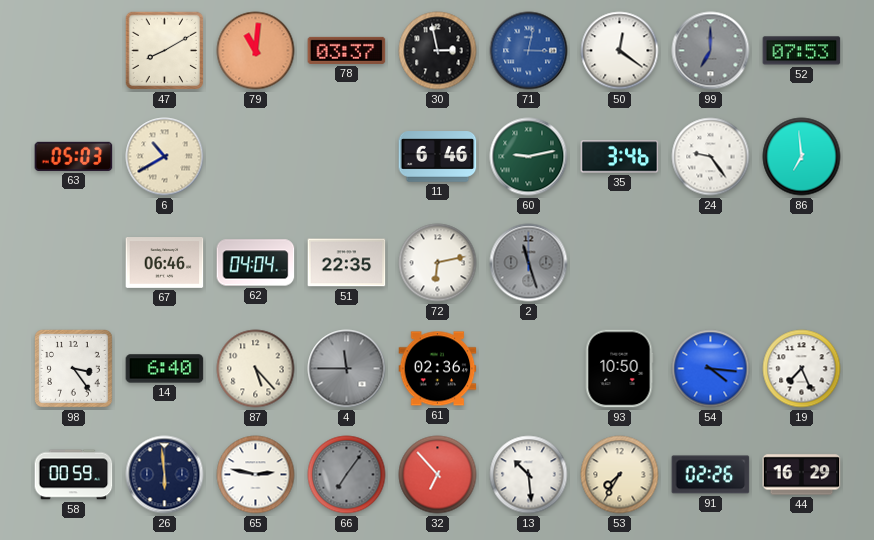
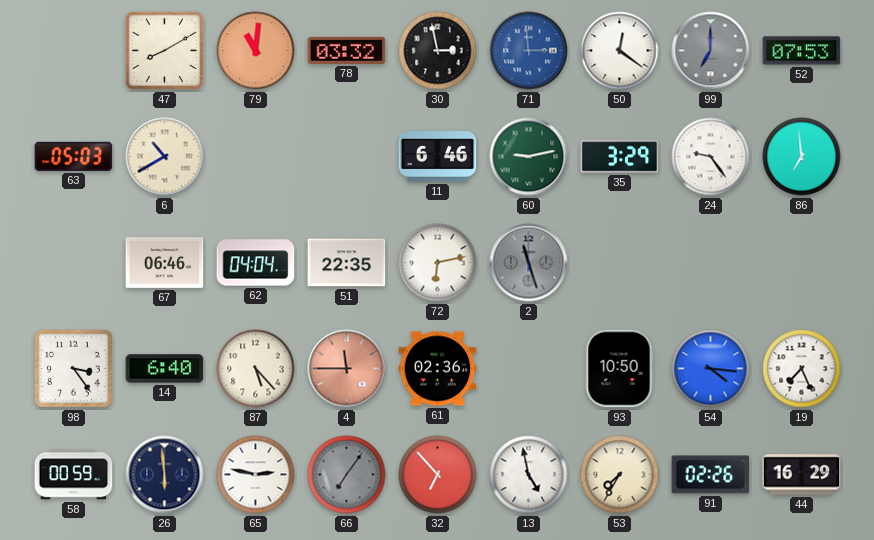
78: 03:37 -> 03:32 (347, 50)
71: 3:02 -> 2:59 (529, 51)
35: 3:46 -> 3:29 (620, 157)
4 dial: grey -> salmon (347, 369)
13: 10:29 -> 4:58 (529, 475)
